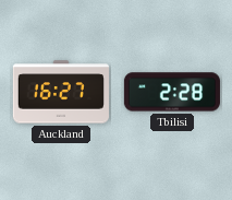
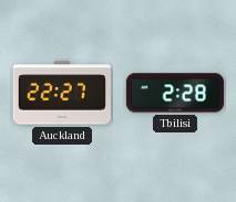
Auckland: 16:27 -> 22:27 (62, 93)
